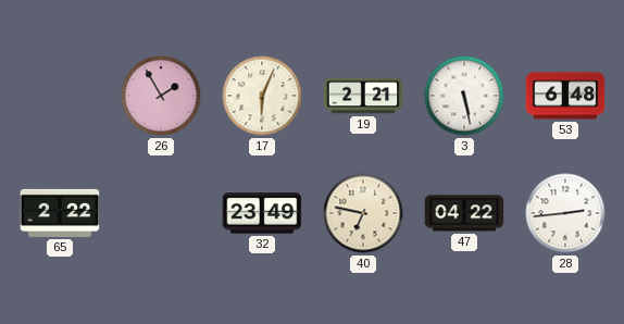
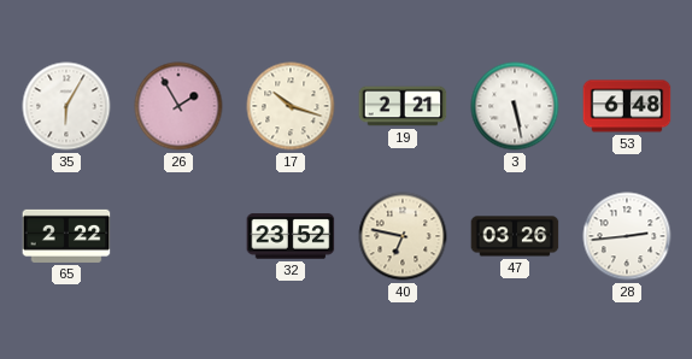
35: none -> 6:05 (66, 106)
17: 6:04 -> 10:18 (291, 106)
32: 23:49 -> 23:52 (291, 236)
47: 04:22 -> 03:26 (515, 236)
